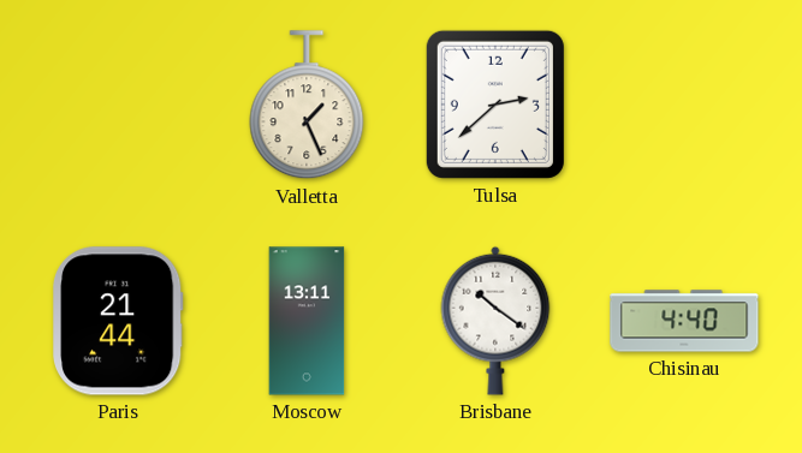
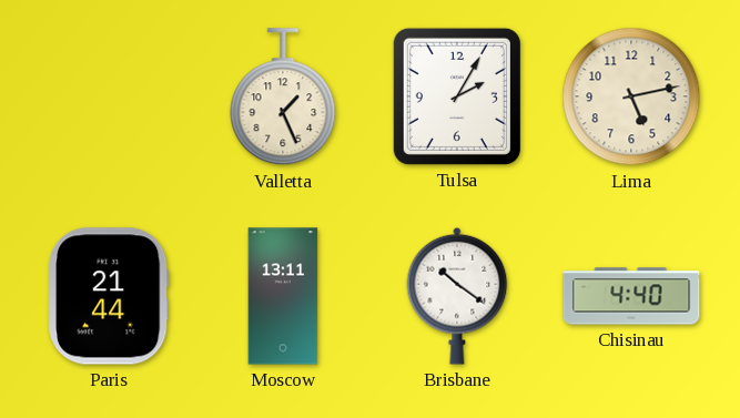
Tulsa: 2:38 -> 2:05 (457, 96)
Lima: none -> 5:13 (631, 96)
